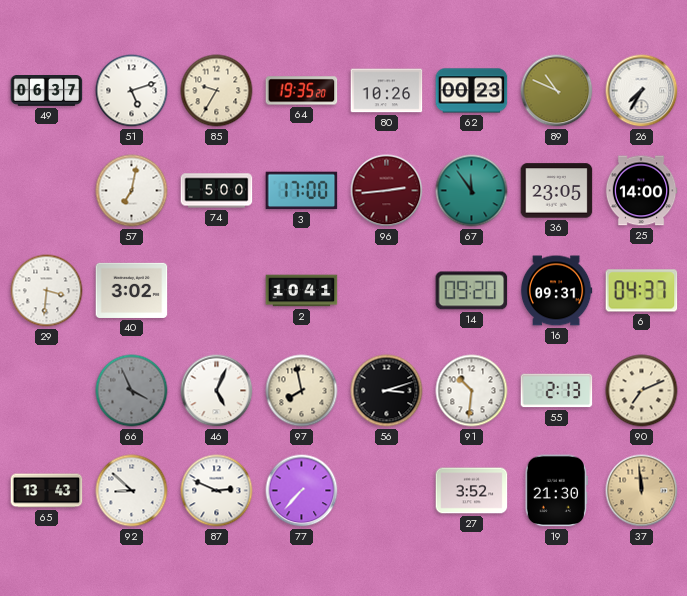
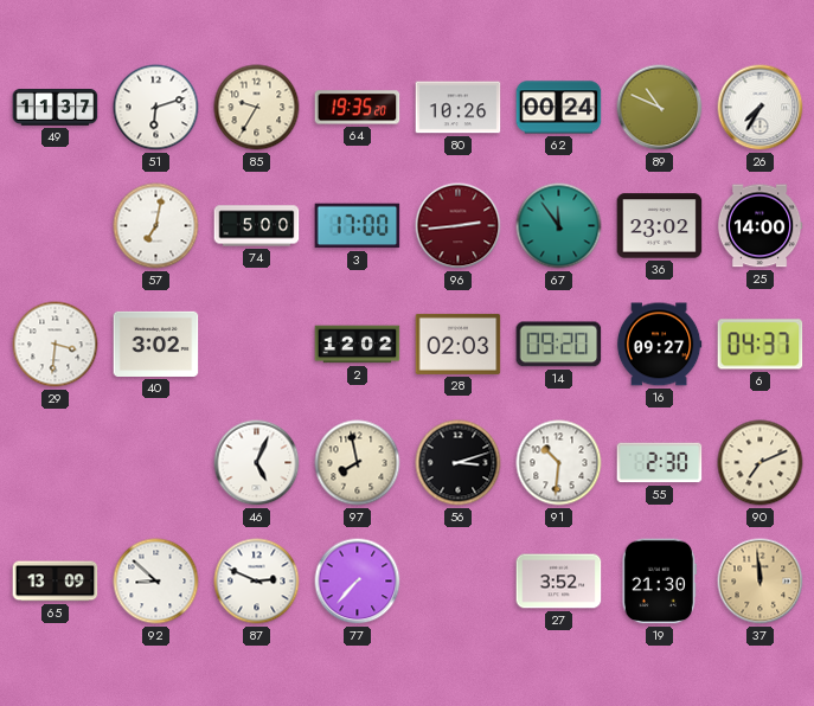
49: 06:37 -> 11:37 (56, 108)
51: 5:12 -> 6:12 (156, 108)
62: 00:23 -> 00:24 (559, 108)
36: 23:05 -> 23:02 (660, 226)
2: 10:41 -> 12:02 (358, 345)
28: none -> 02:03 (459, 344)
16: 09:31 -> 09:27 (659, 345)
66: 3:56 -> none (132, 391)
55: 2:13 -> 2:30 (660, 463)
65: 13:43 -> 13:09 (56, 582)
